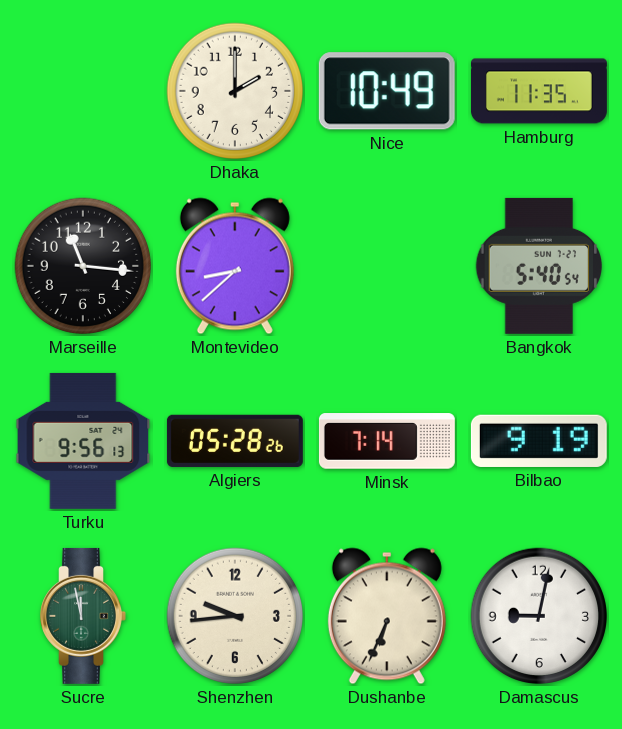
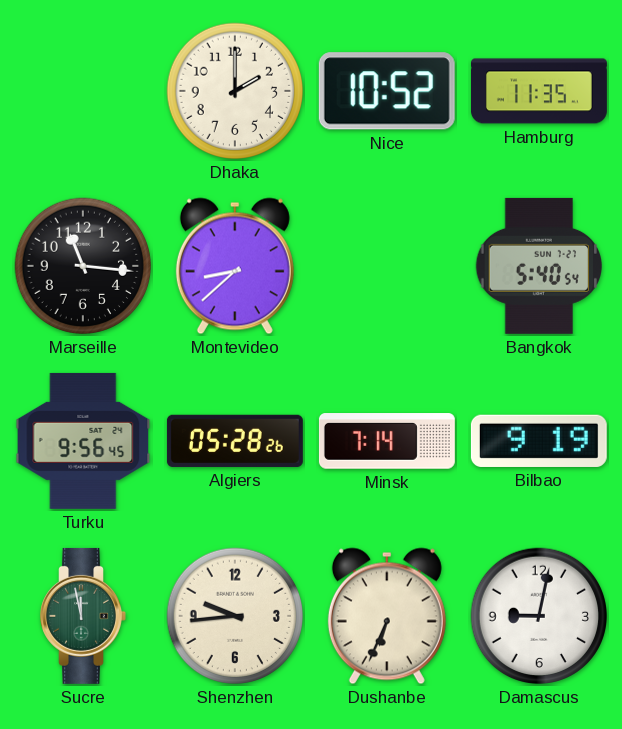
Nice: 10:49 -> 10:52 (387, 91)
Turku: 9:56:13 -> 9:56:45 (83, 441)
